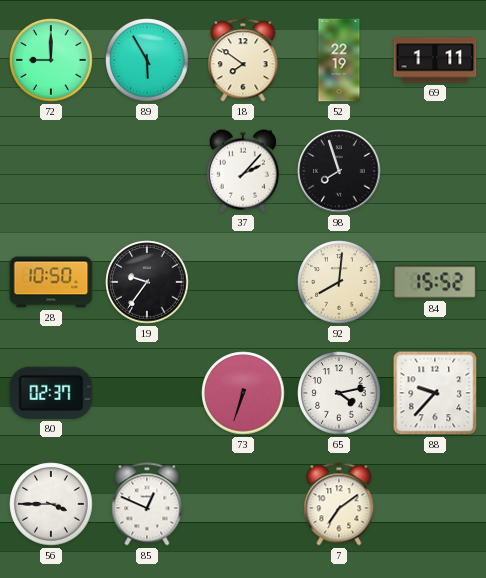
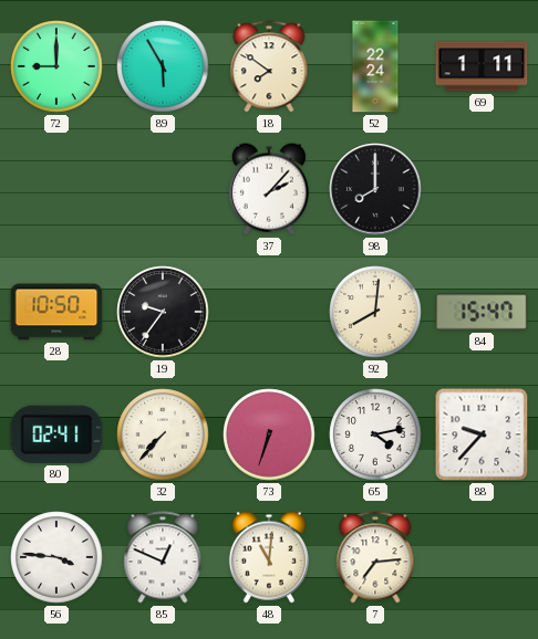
52: 22:19 -> 22:24 (375, 66)
98: 7:57 -> 8:00 (375, 189)
84: 15:52 -> 15:47 (482, 312)
80: 02:37 -> 02:41 (56, 434)
32: none -> 7:37 (163, 434)
56: 3:45 -> 3:46 (56, 557)
48: none -> 11:01 (269, 557)
7: 7:09 -> 7:14 (375, 557)
